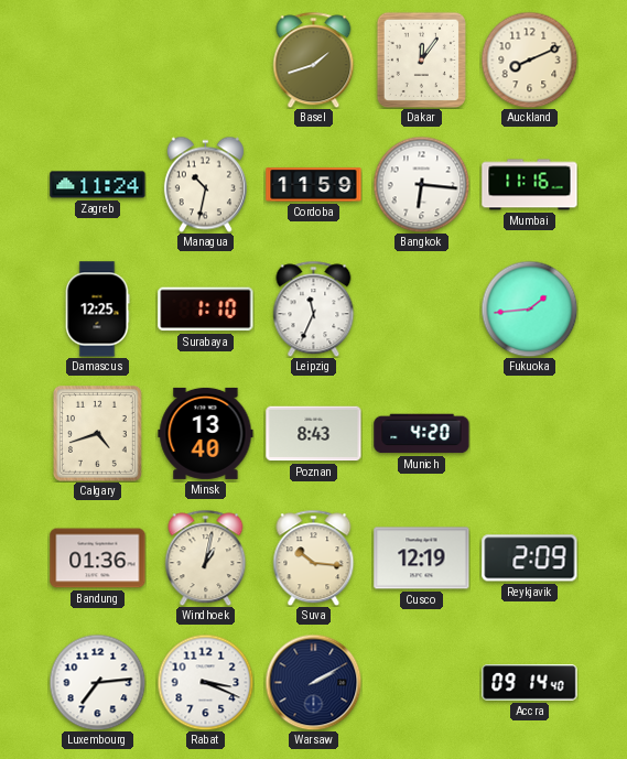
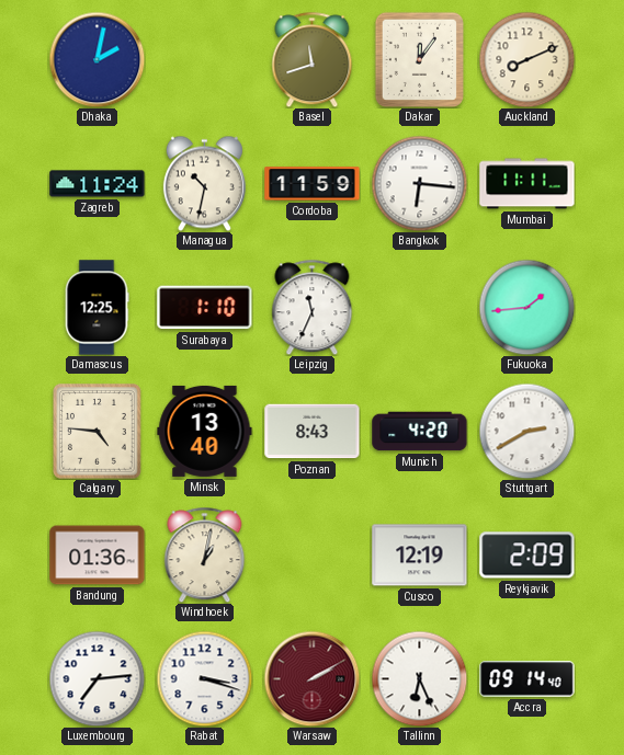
Dhaka: none -> 2:02 (97, 59)
Basel: 1:42 -> 11:42 (313, 59)
Mumbai: 11:16 -> 11:11 (527, 184)
Calgary: 4:42 -> 4:46 (98, 432)
Stuttgart: none -> 2:40 (526, 431)
Suva: 10:16 -> none (314, 557)
Rabat: 3:19 -> 3:18 (204, 678)
Warsaw dial: navy -> burgundy (311, 678)
Tallinn: none -> 6:26 (419, 678)
